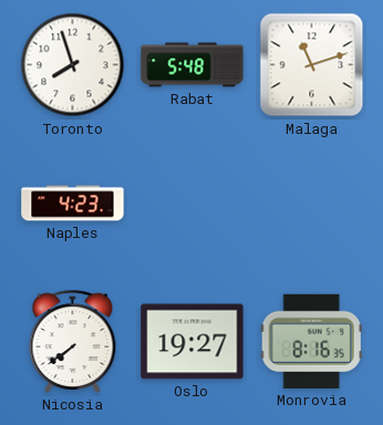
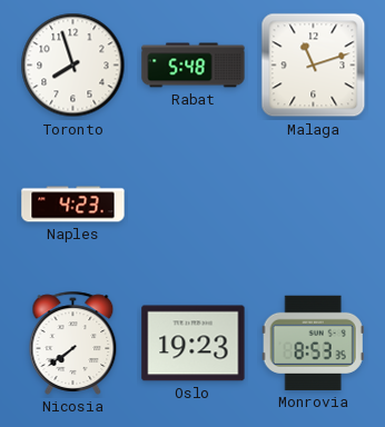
Oslo: 19:27 -> 19:23 (194, 344)
Monrovia: 8:16 -> 8:53 (313, 342)
